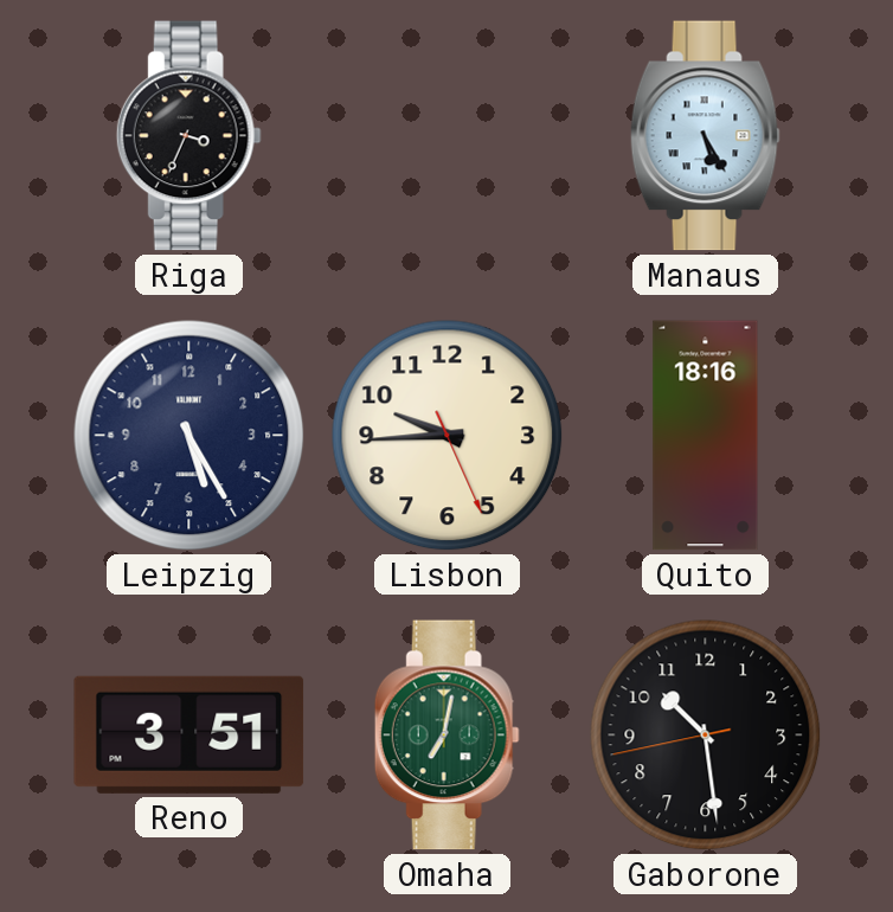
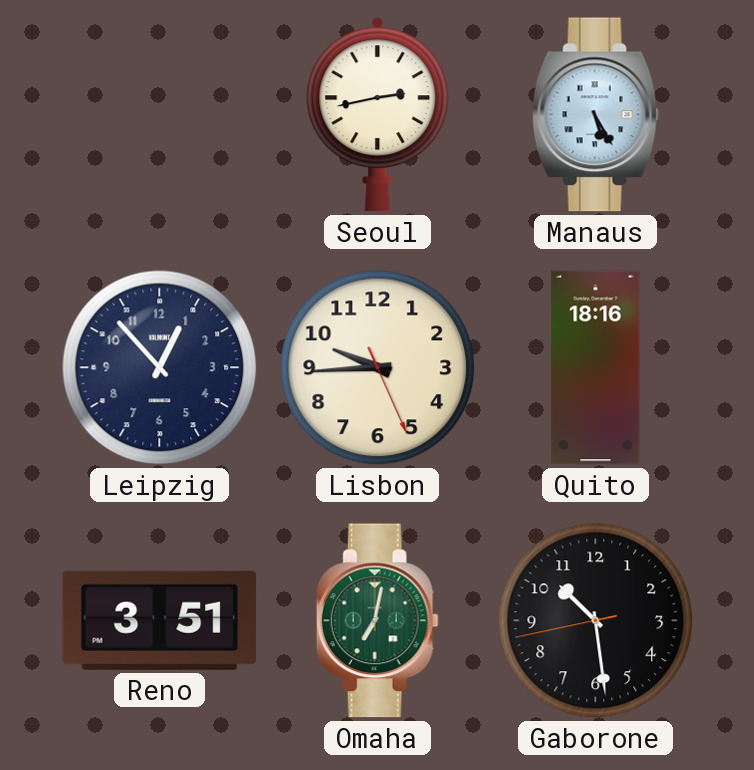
Riga: 3:34 -> none (188, 136)
Seoul: none -> 2:43 (378, 115)
Leipzig: 5:25 -> 12:53 (160, 368)
